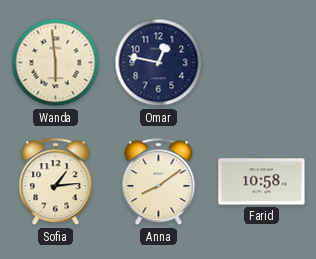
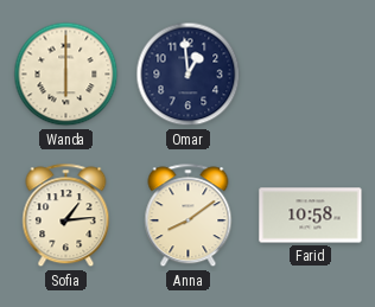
Wanda: 5:59 -> 6:00 (66, 75)
Omar: 12:47 -> 12:59 (189, 75)
